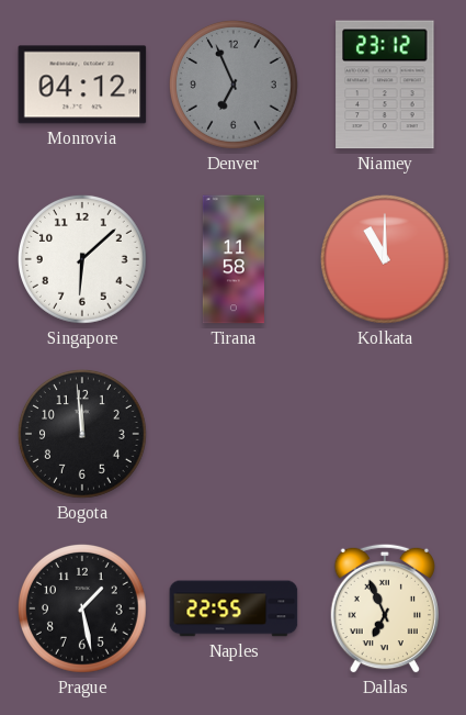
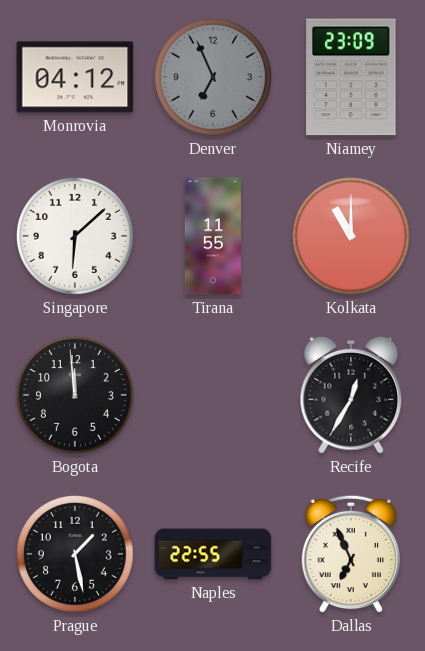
Niamey: 23:12 -> 23:09 (351, 77)
Tirana: 11:58 -> 11:55 (213, 236)
Recife: none -> 12:35 (351, 395)
